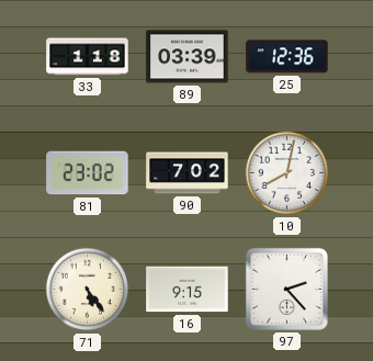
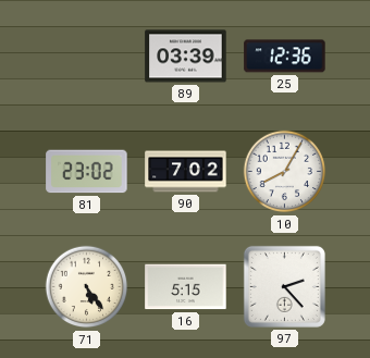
33: 1:18 -> none (88, 57)
10: 8:02 -> 8:05 (285, 172)
16: 9:15 -> 5:15 (186, 287)
